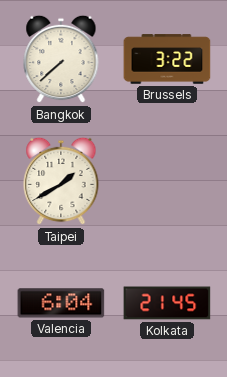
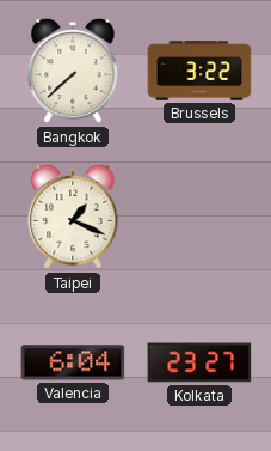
Taipei: 1:40 -> 1:19 (73, 217)
Kolkata: 21:45 -> 23:27 (199, 362)
